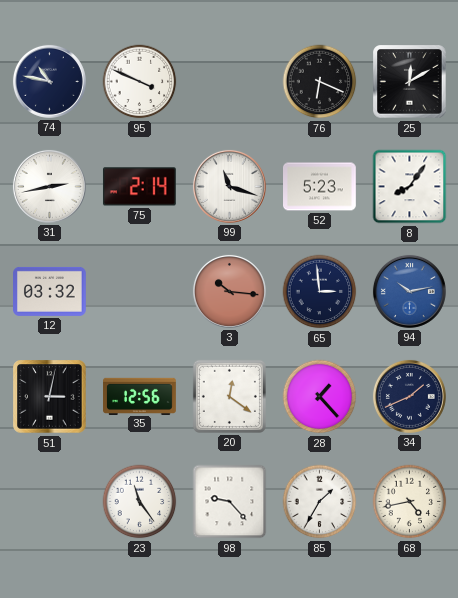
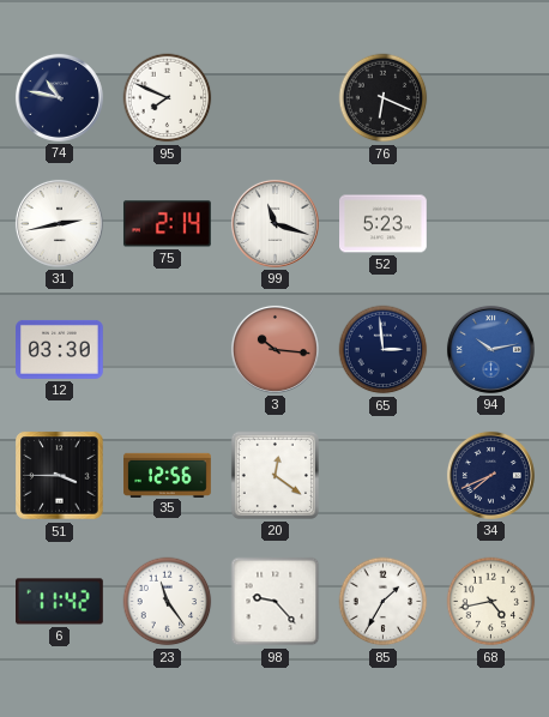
95: 3:49 -> 7:49 (168, 98)
25: 12:10 -> none (410, 82)
8: 8:06 -> none (410, 187)
12: 03:32 -> 03:30 (60, 349)
51: 3:02 -> 3:45 (60, 476)
28: 1:23 -> none (320, 397)
34: 1:41 -> 7:41 (490, 475)
6: none -> 11:42 (60, 602)
